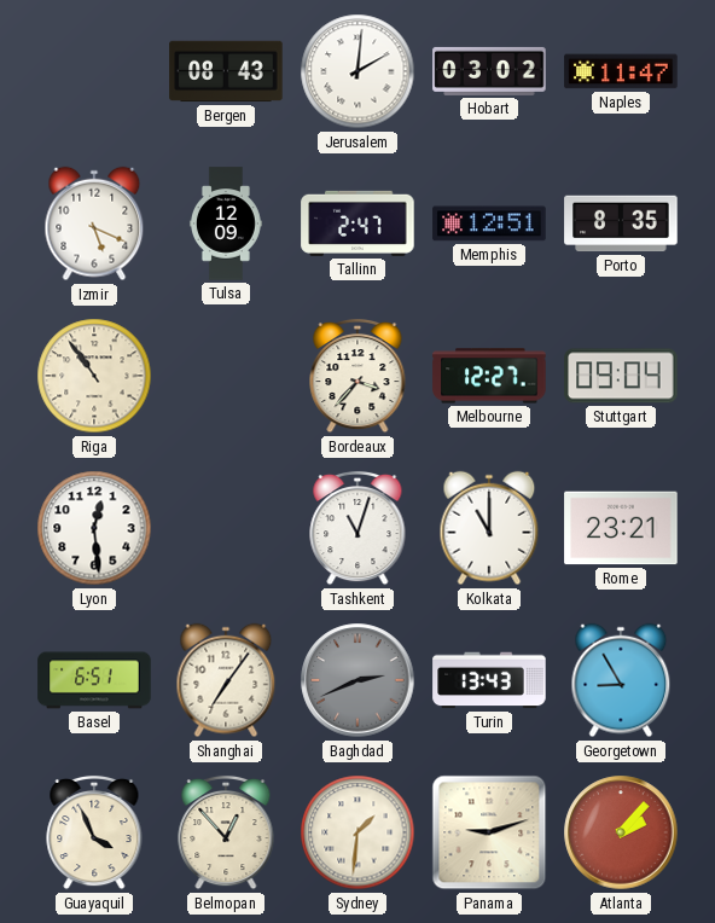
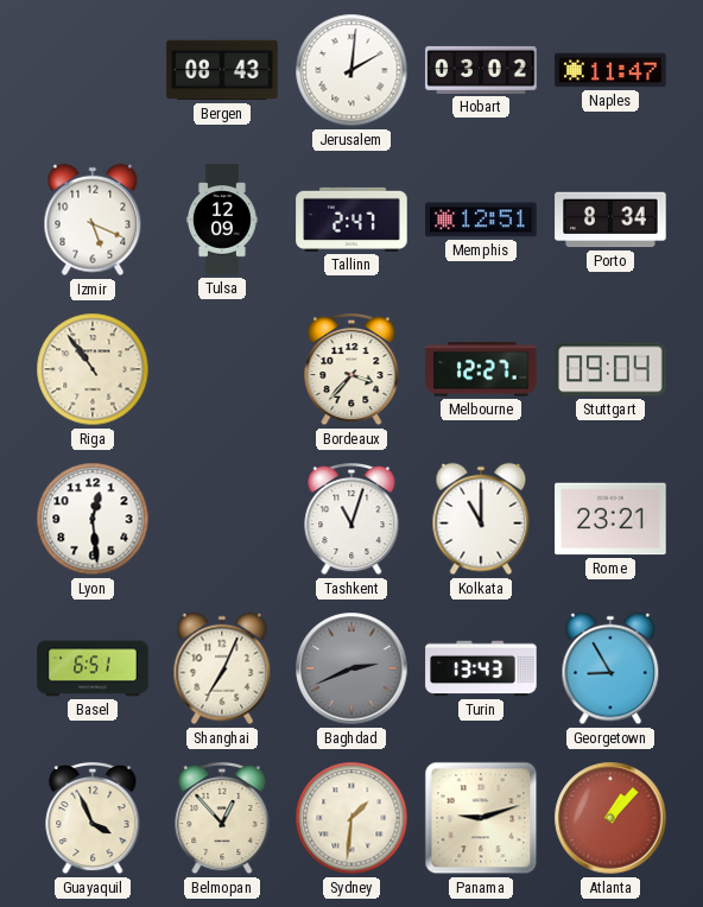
Porto: 8:35 -> 8:34 (610, 220)
Shanghai: 7:06 -> 7:04 (222, 668)
Atlanta: 2:07 -> 1:07 (610, 818)
